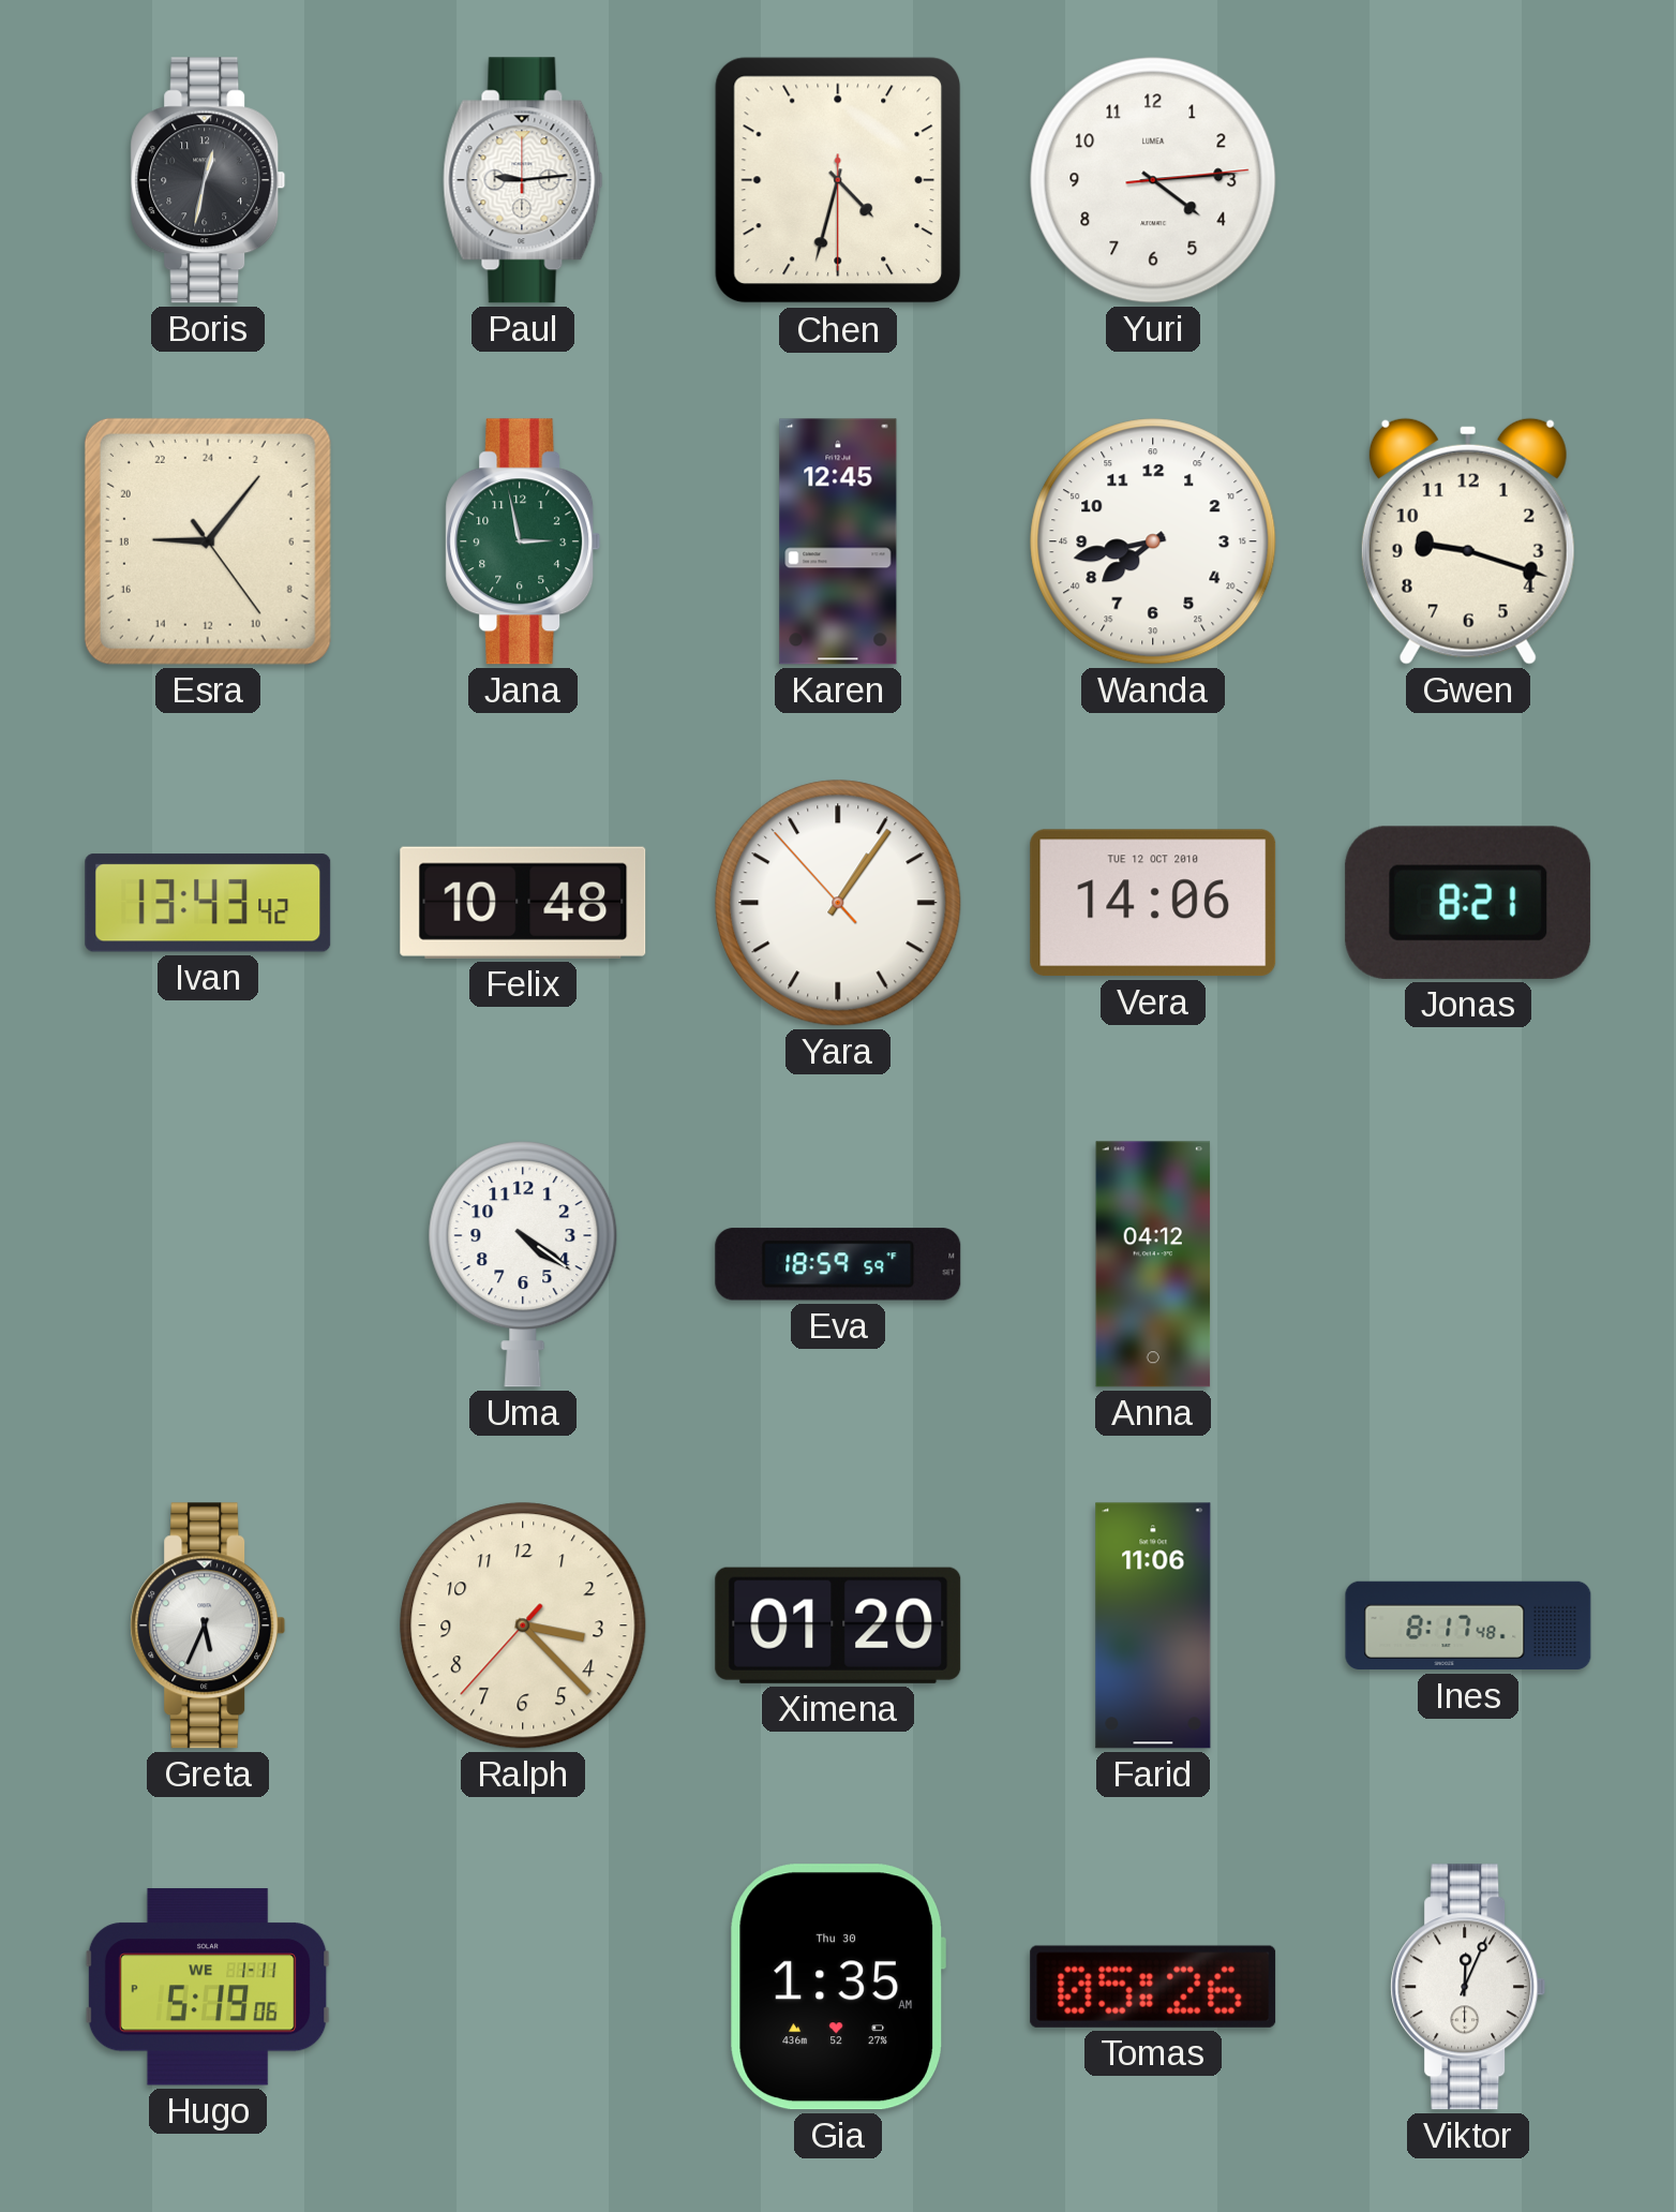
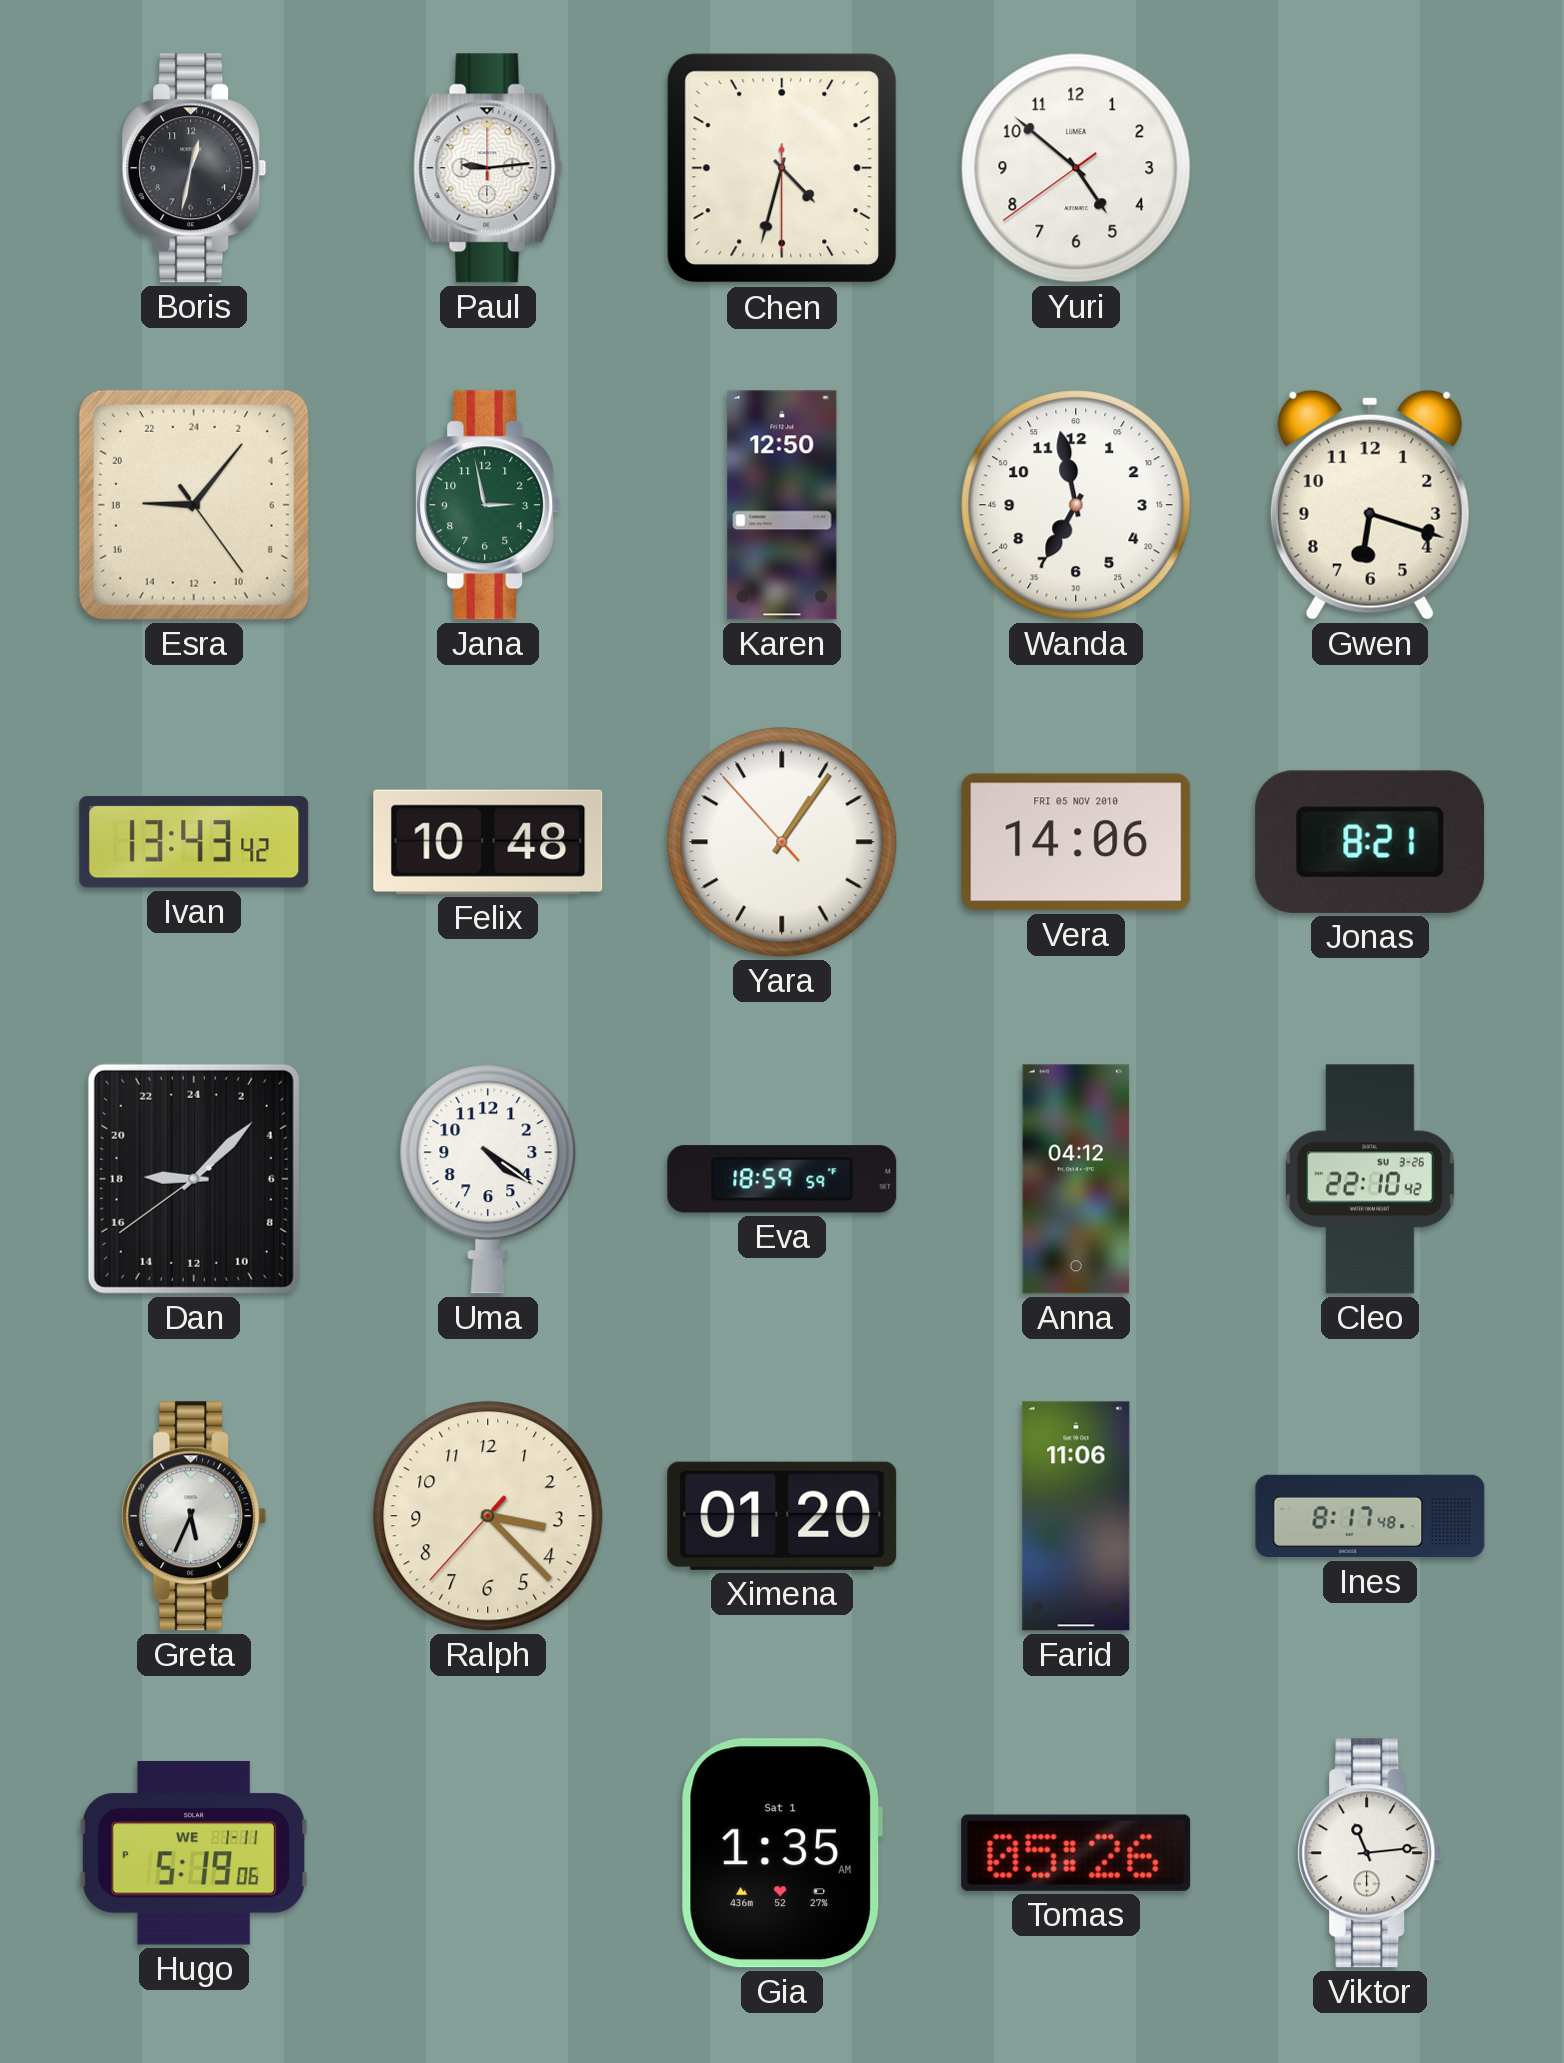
Yuri: 4:14 -> 4:51 (1076, 168)
Karen: 12:45 -> 12:50 (782, 505)
Wanda: 7:43 -> 6:58 (1076, 505)
Gwen: 9:18 -> 6:18 (1370, 505)
Vera date: TUE 12 OCT 2010 -> FRI 05 NOV 2010 (1076, 842)
Dan: none -> 18:07 (194, 1179)
Cleo: none -> 22:10 (1370, 1179)
Gia date: Thu 30 -> Sat 1 (782, 1853)
Viktor: 12:04 -> 11:14 (1370, 1853)
